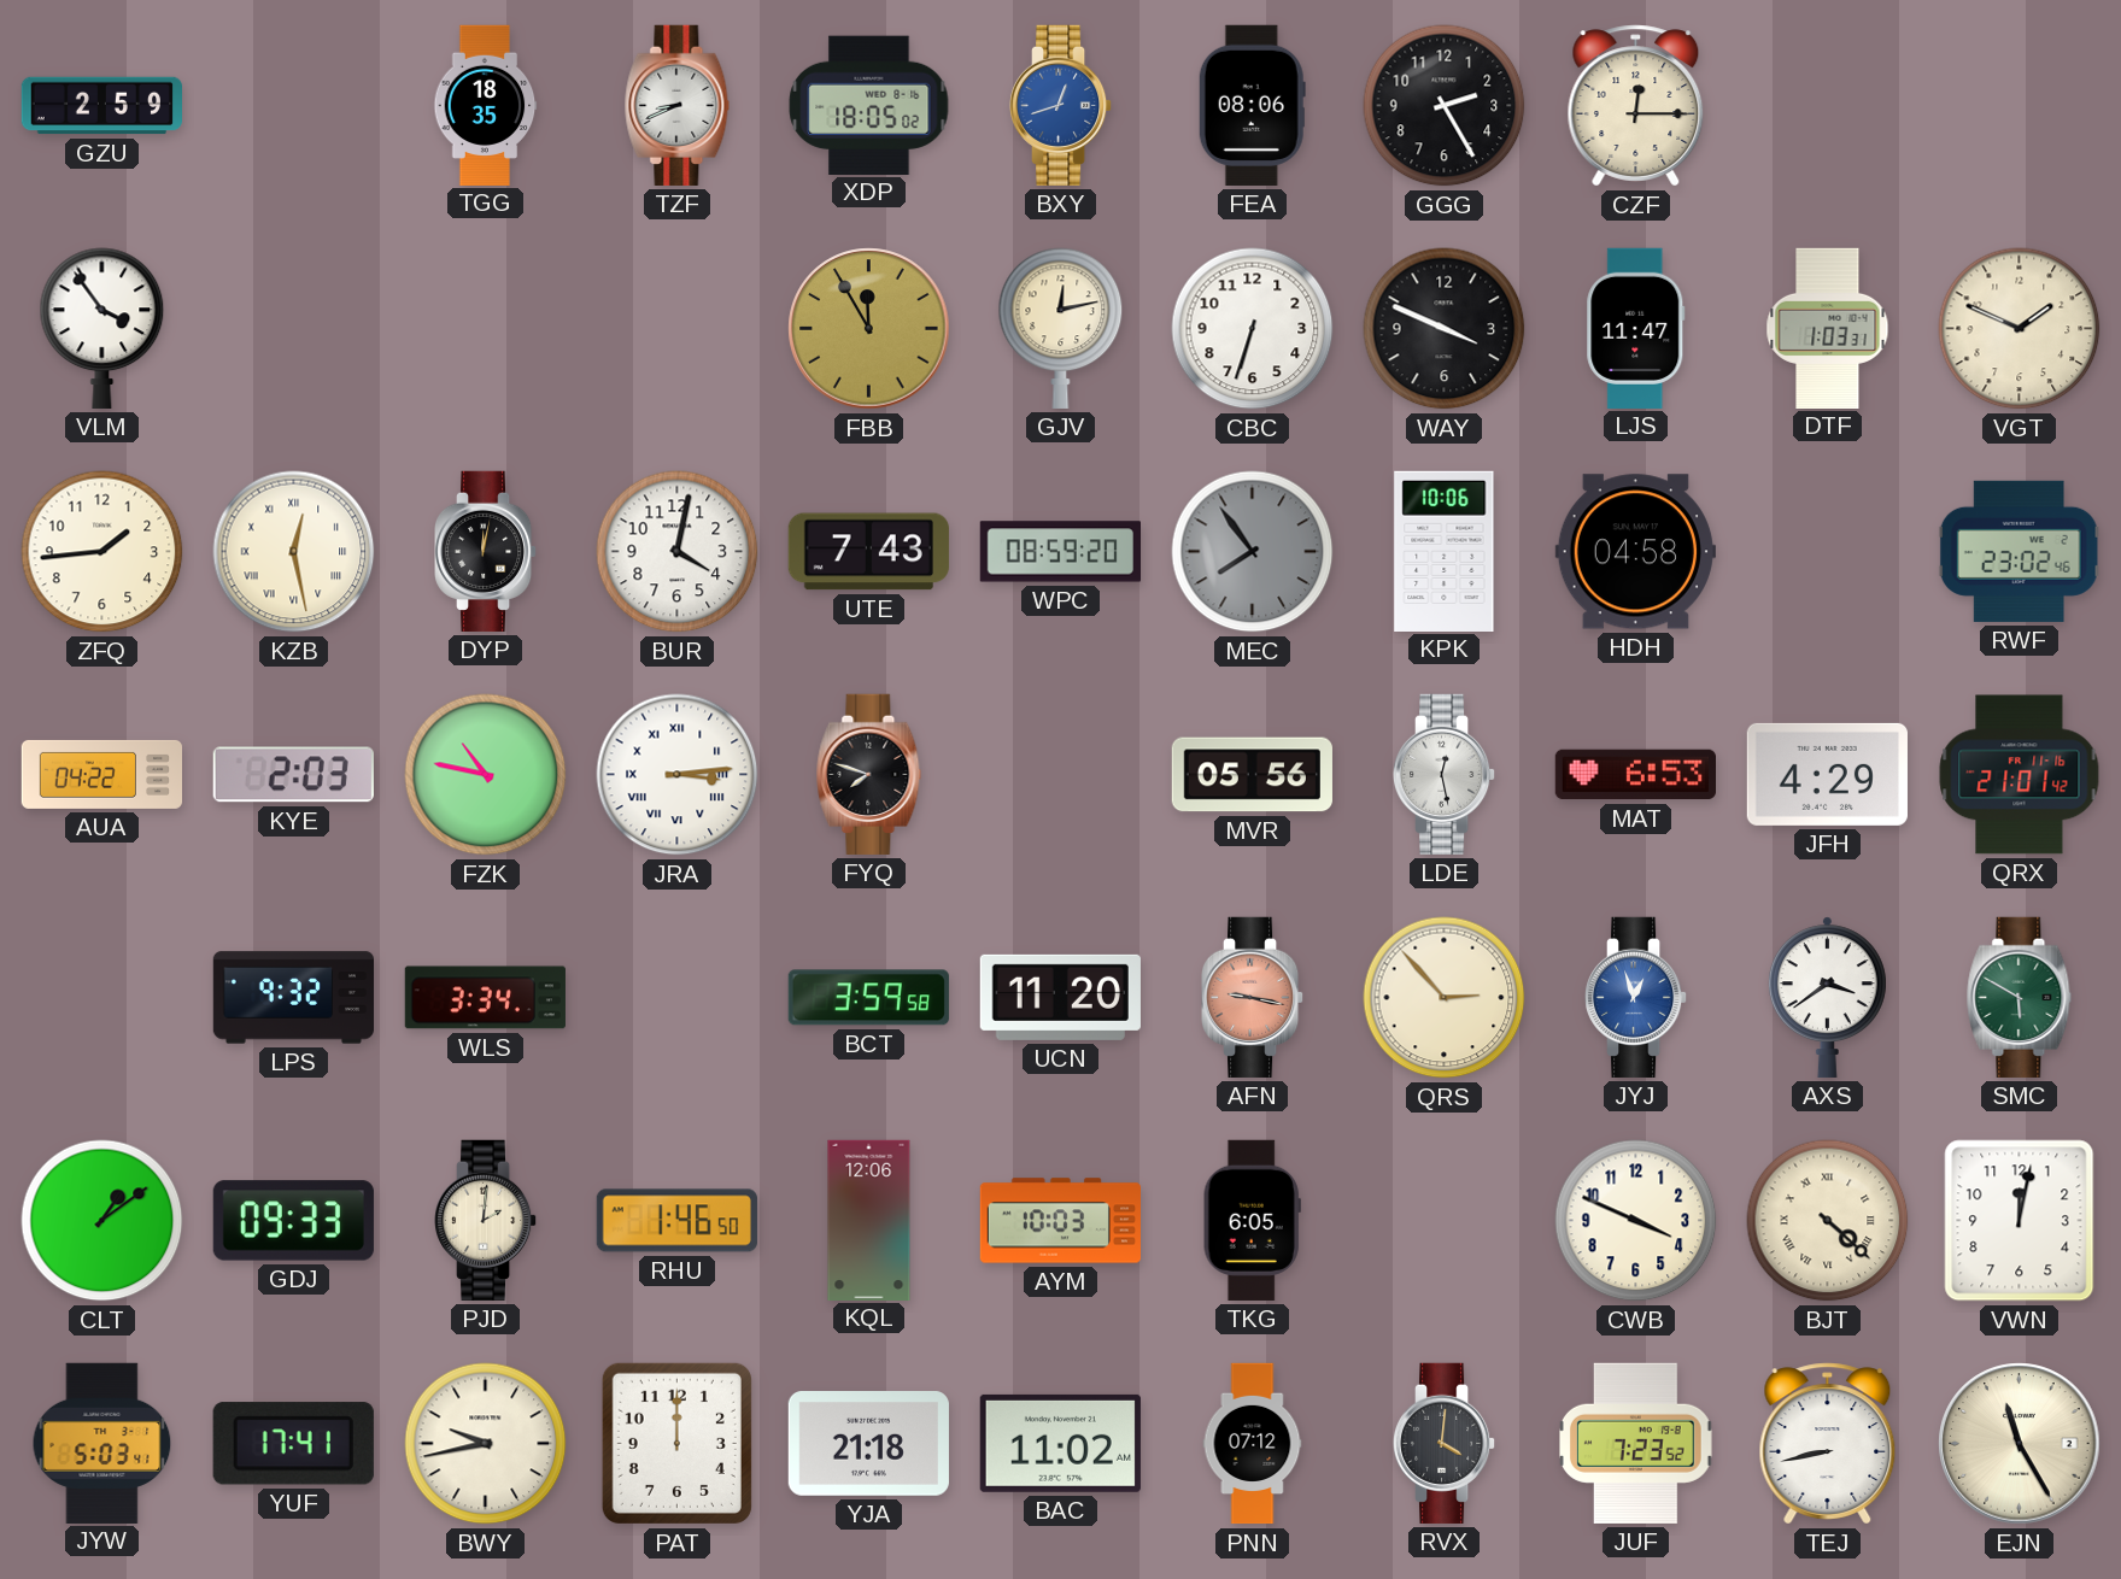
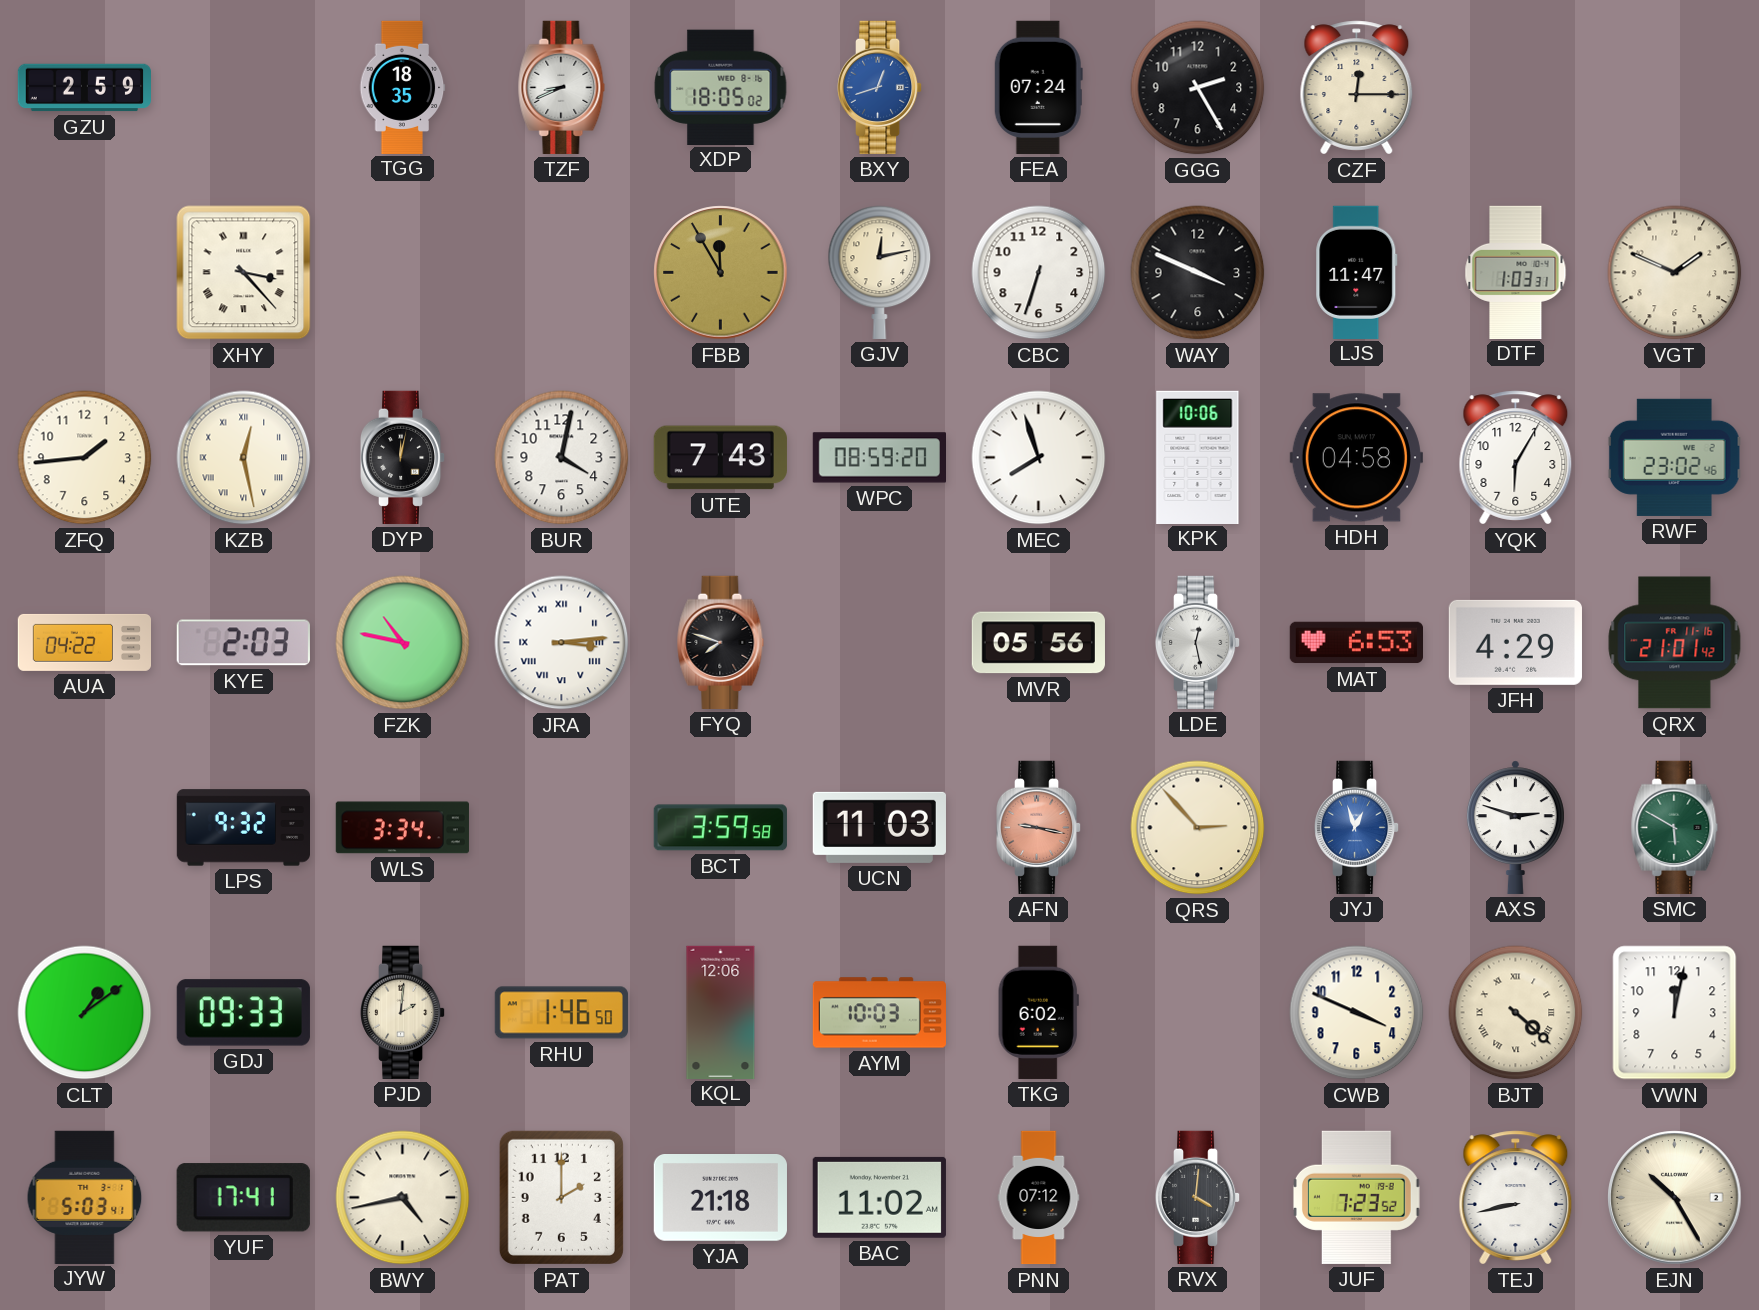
FEA: 08:06 -> 07:24 (1038, 87)
VLM: 3:54 -> none (102, 328)
XHY: none -> 3:23 (244, 273)
MEC: 7:54 -> 7:57 (1039, 458)
MEC dial: grey -> white (1039, 458)
YQK: none -> 6:05 (1516, 458)
UCN: 11:20 -> 11:03 (879, 827)
AXS: 3:39 -> 2:48 (1515, 827)
TKG: 6:05 -> 6:02 (1038, 1012)
BWY: 9:43 -> 4:43 (403, 1198)
PAT: 12:00 -> 2:00 (561, 1197)
EJN: 11:25 -> 10:25 (1675, 1198)
